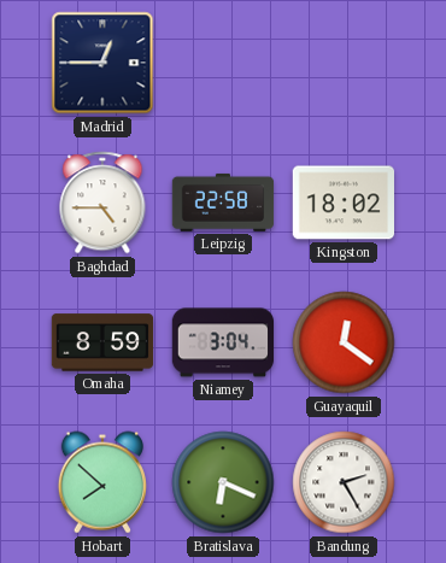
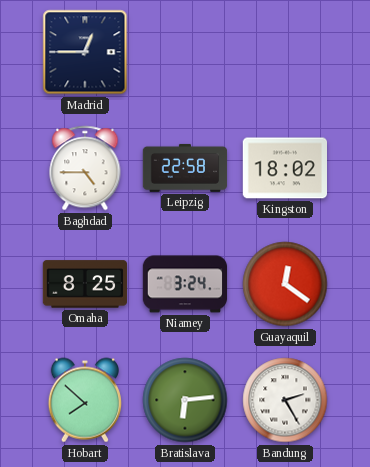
Omaha: 8:59 -> 8:25 (85, 284)
Niamey: 3:04 -> 3:24 (185, 284)
Bratislava: 6:19 -> 6:14 (185, 400)
